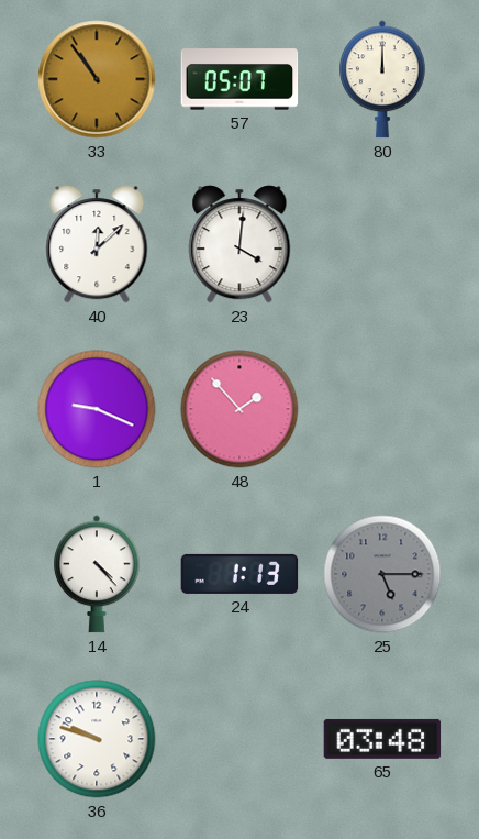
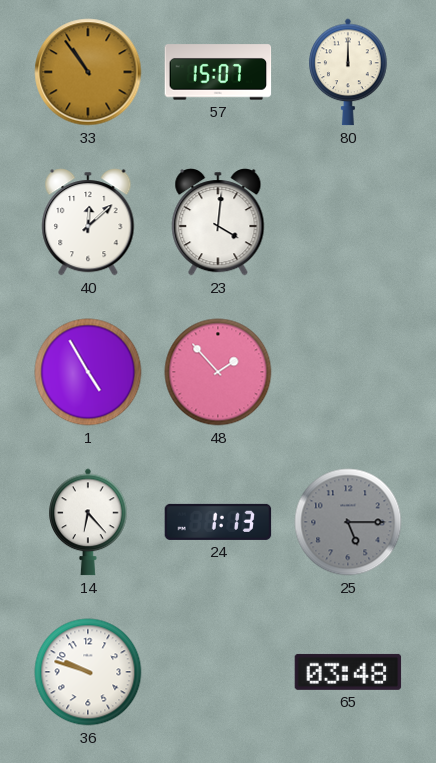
57: 05:07 -> 15:07 (218, 72)
1: 9:19 -> 4:55 (88, 372)
14: 4:23 -> 6:23 (88, 522)
